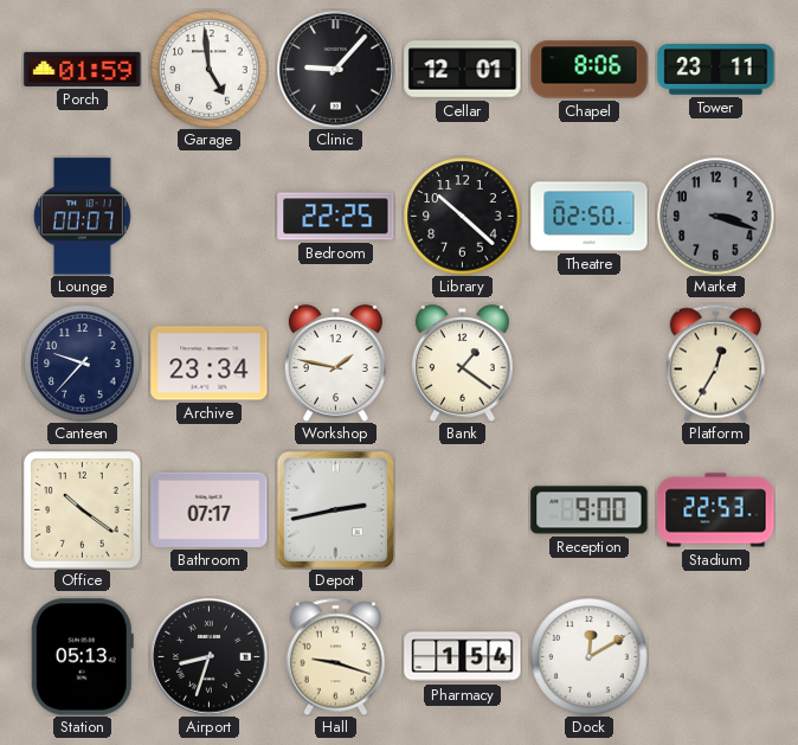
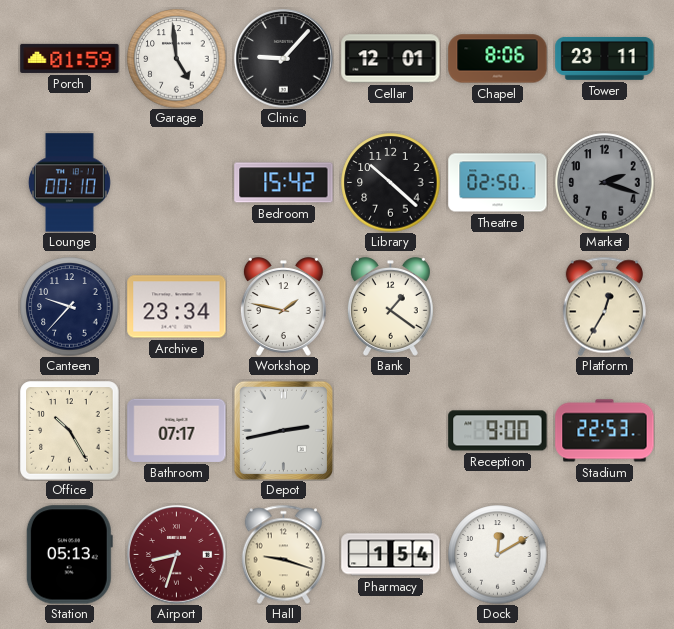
Lounge: 00:07 -> 00:10 (69, 183)
Bedroom: 22:25 -> 15:42 (284, 183)
Market: 3:18 -> 2:18 (605, 183)
Office: 10:21 -> 10:25 (70, 431)
Airport dial: black -> burgundy (177, 555)
